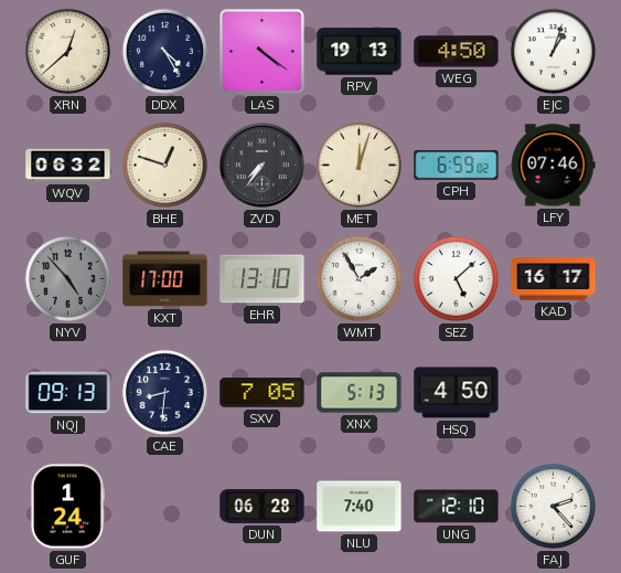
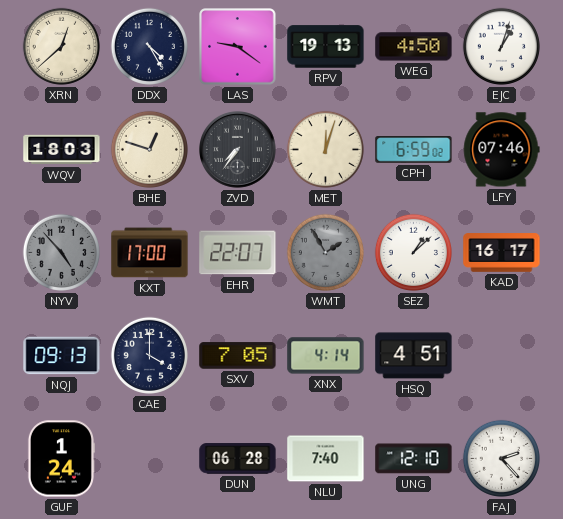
LAS: 4:21 -> 9:21 (238, 47)
WQV: 06:32 -> 18:03 (62, 150)
EHR: 13:10 -> 22:07 (238, 253)
WMT dial: white -> grey (325, 252)
SEZ: 5:08 -> 1:08 (413, 252)
CAE: 8:31 -> 4:00 (149, 355)
XNX: 5:13 -> 4:14 (326, 356)
HSQ: 4:50 -> 4:51 (414, 356)
